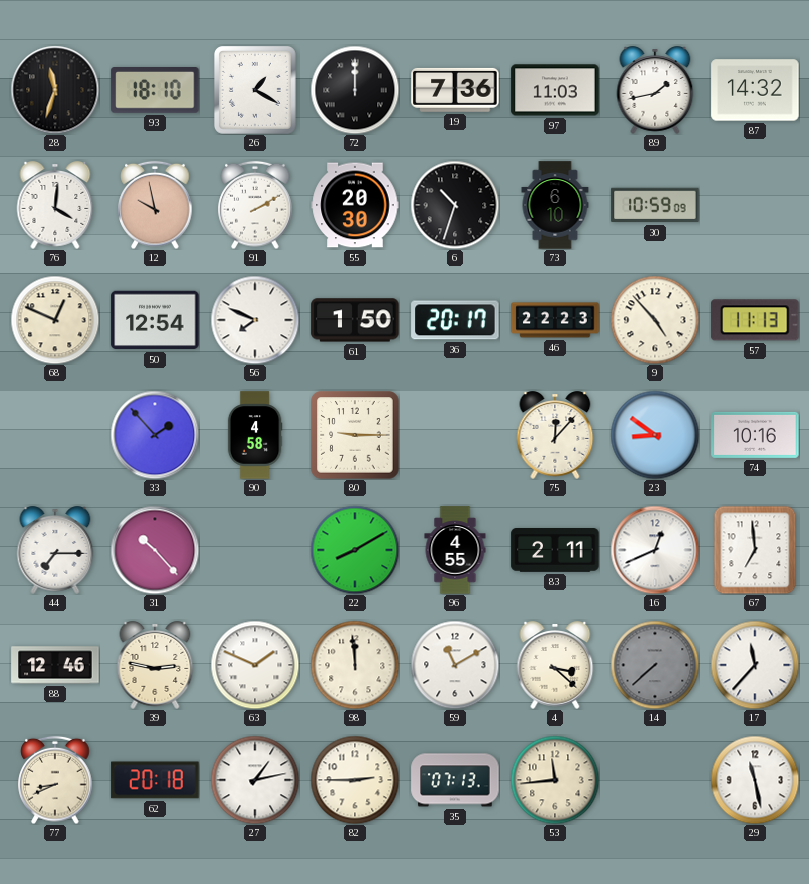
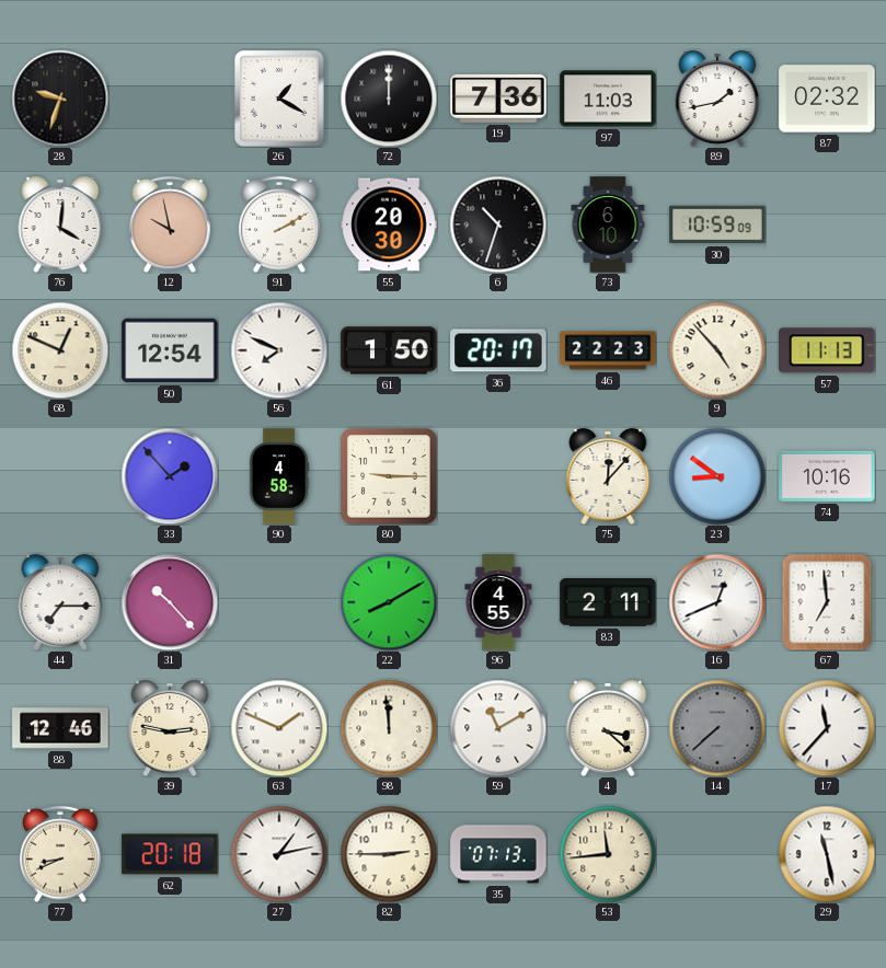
28: 11:33 -> 9:33 (60, 99)
93: 18:10 -> none (155, 91)
87: 14:32 -> 02:32 (827, 99)
